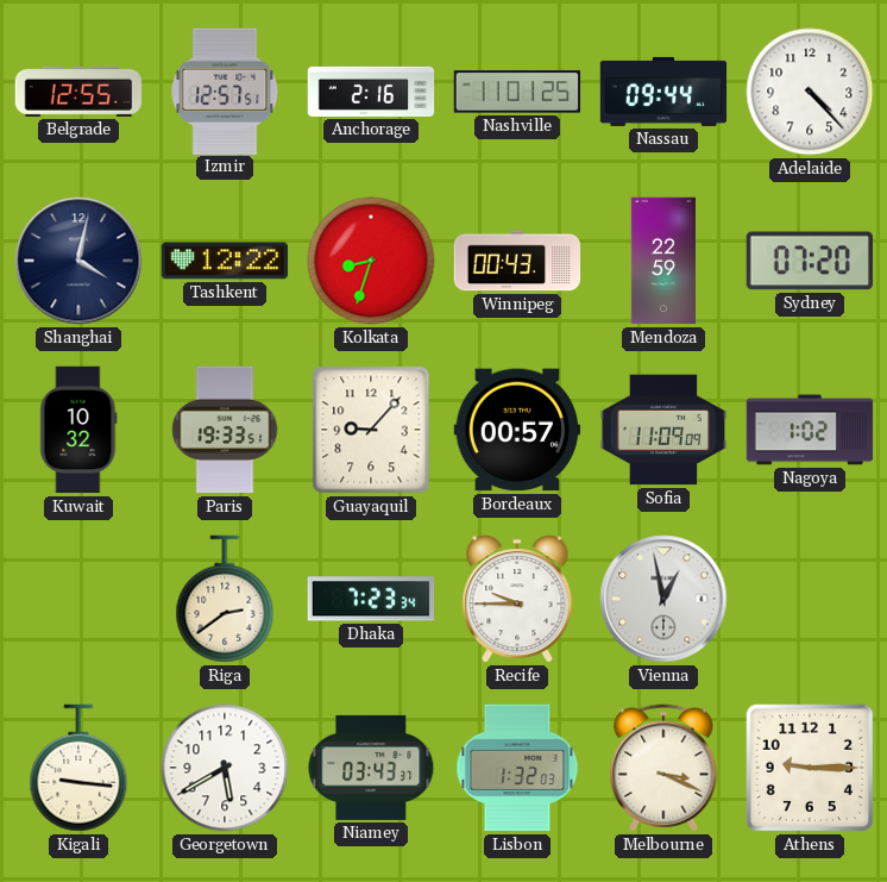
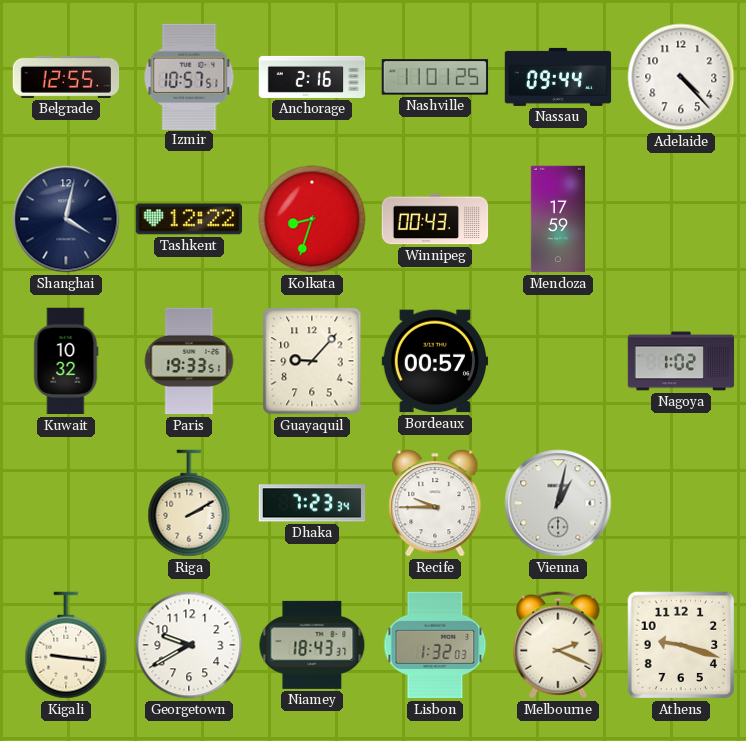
Izmir: 12:57 -> 10:57 (189, 76)
Mendoza: 22:59 -> 17:59 (558, 219)
Sydney: 07:20 -> none (809, 261)
Sofia: 11:09 -> none (663, 430)
Riga: 2:39 -> 2:10 (189, 503)
Vienna: 12:58 -> 1:02 (558, 503)
Georgetown: 5:40 -> 9:40 (189, 645)
Niamey: 03:43 -> 18:43 (312, 645)
Melbourne: 3:19 -> 2:19 (558, 645)
Athens: 9:15 -> 9:18 (681, 645)
